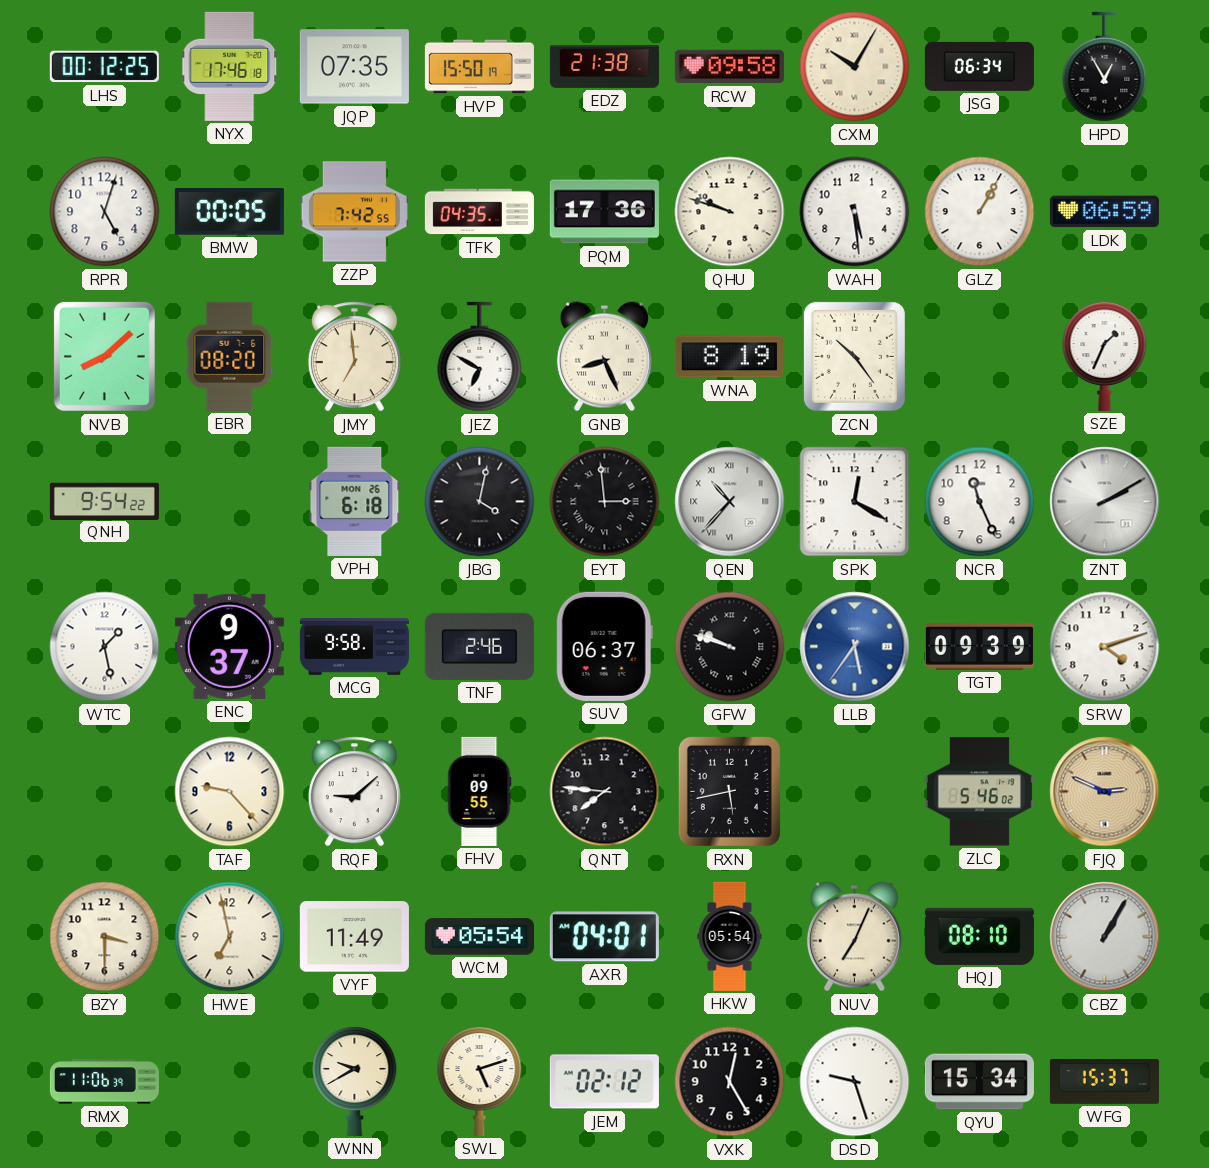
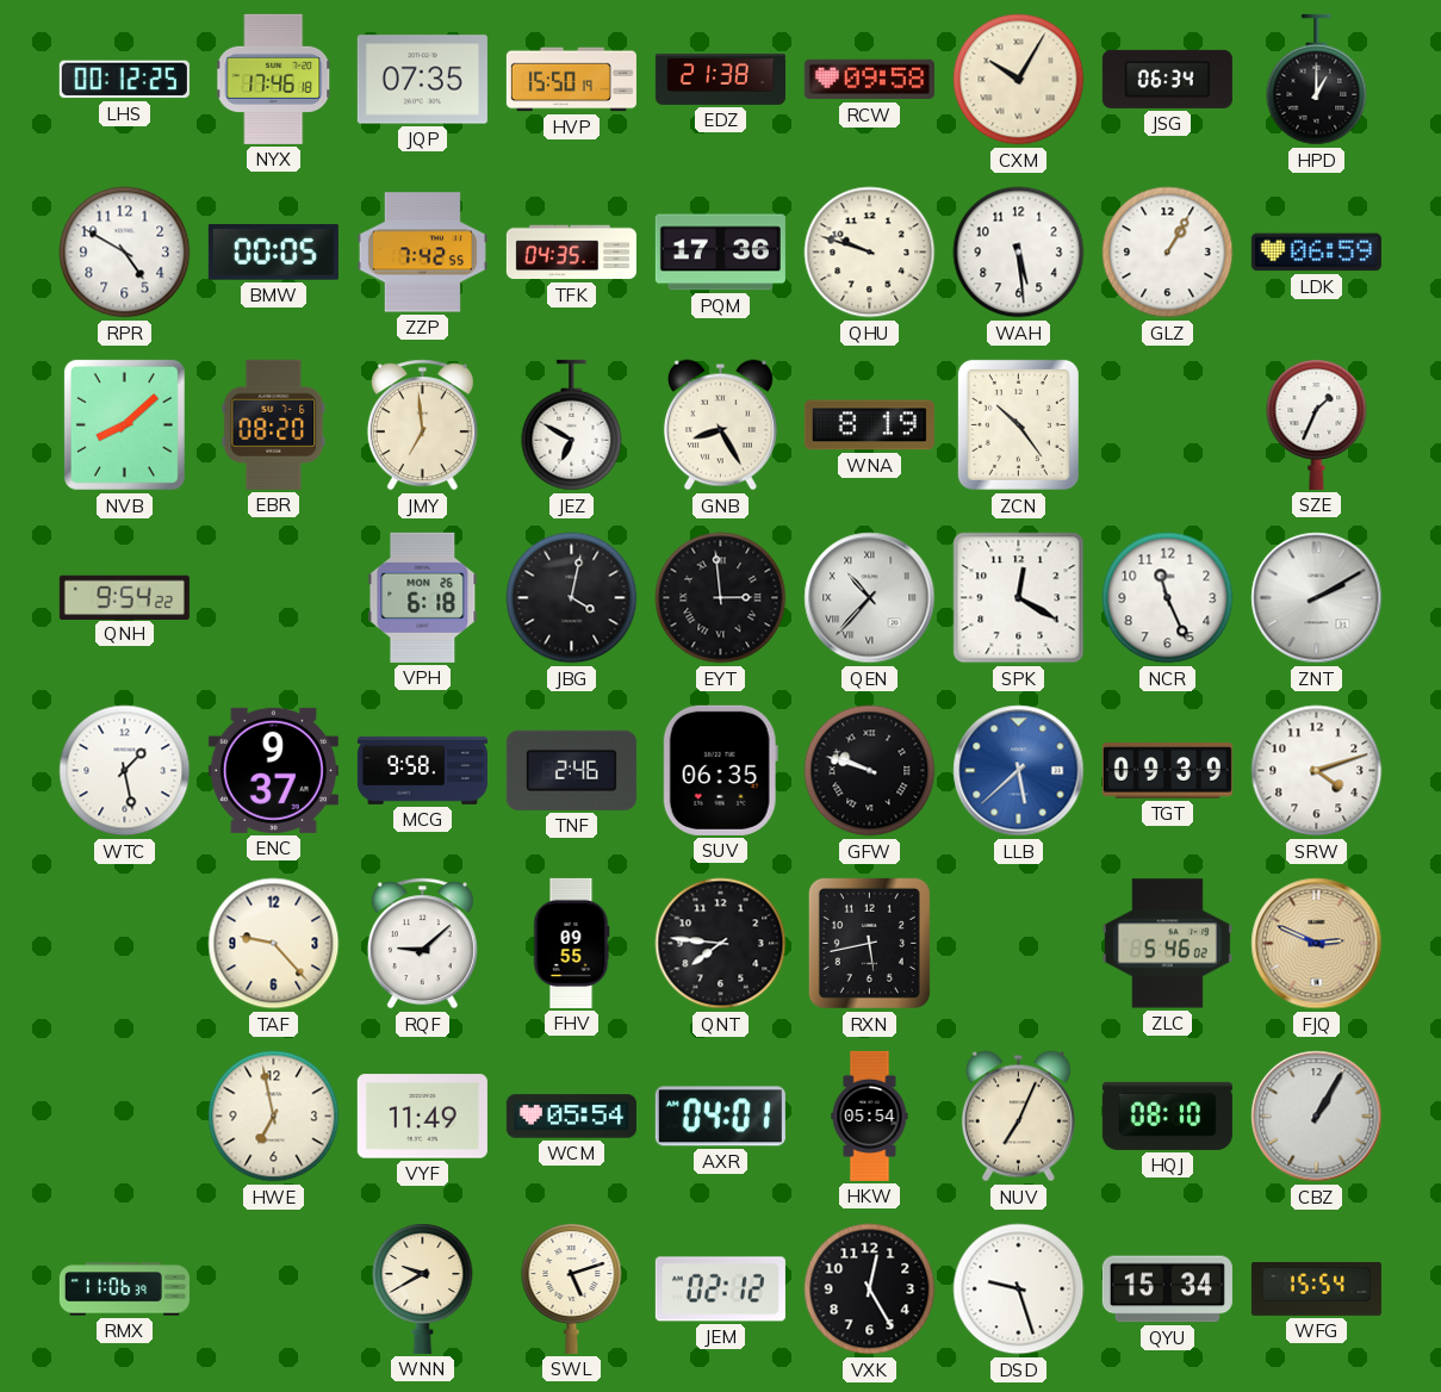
HPD: 12:55 -> 1:00 (1317, 80)
RPR: 5:03 -> 4:50 (125, 253)
GNB: 8:26 -> 8:25 (720, 425)
SUV: 06:37 -> 06:35 (720, 770)
LLB: 5:36 -> 5:38 (1019, 771)
BZY: 3:30 -> none (105, 937)
WFG: 15:37 -> 15:54 (1316, 1288)
